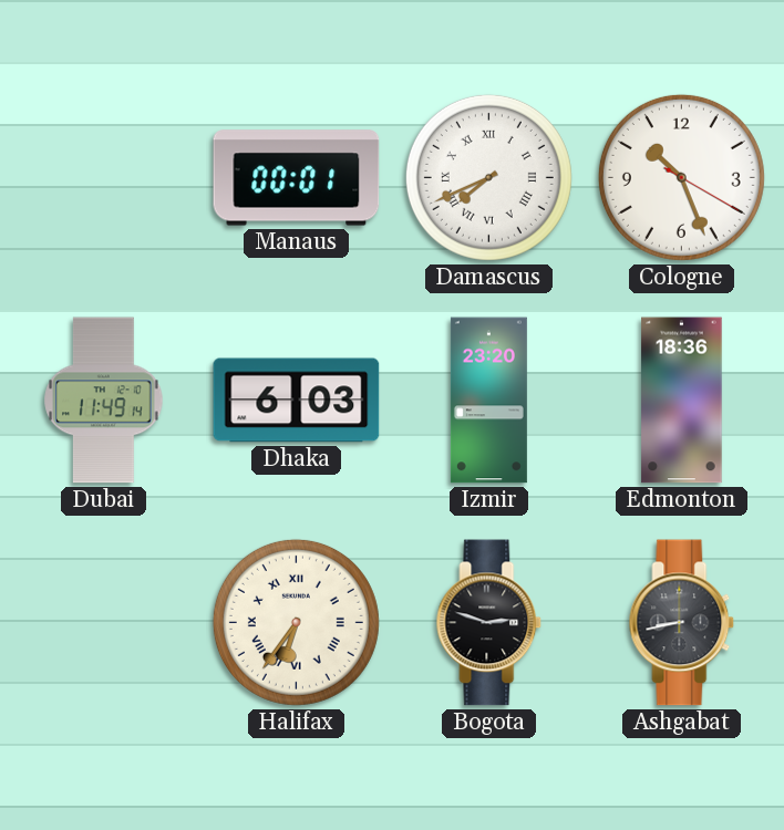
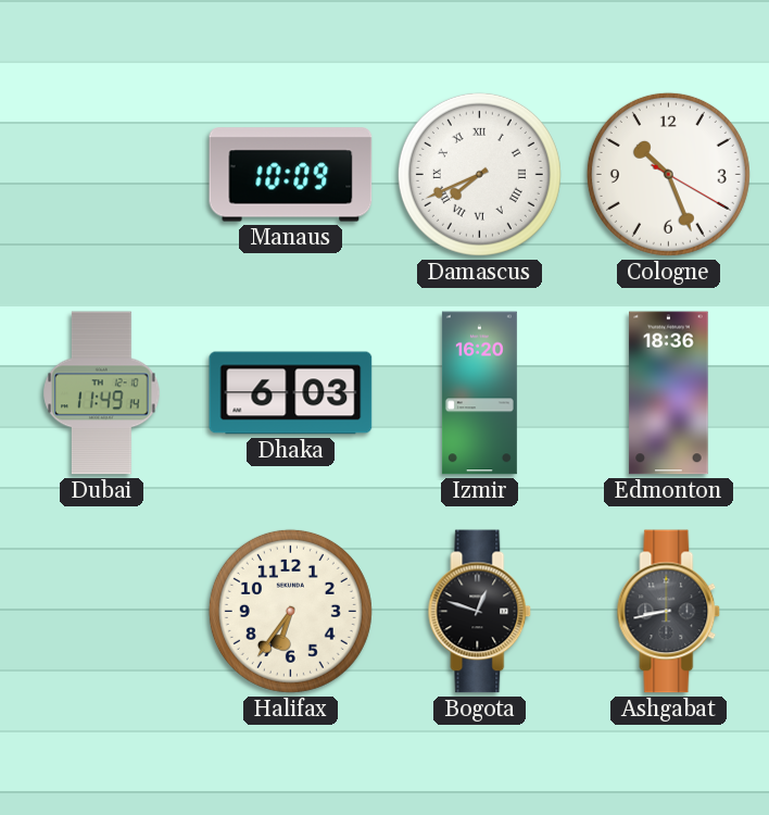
Manaus: 00:01 -> 10:09 (291, 175)
Izmir: 23:20 -> 16:20 (479, 393)
Halifax numerals: Roman -> Arabic (290, 611)
Bogota: 2:48 -> 12:48 (480, 612)
